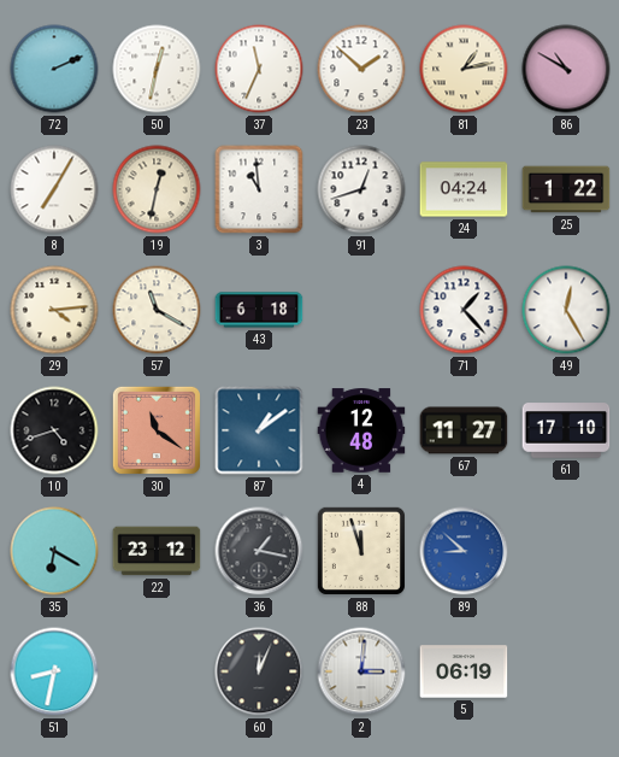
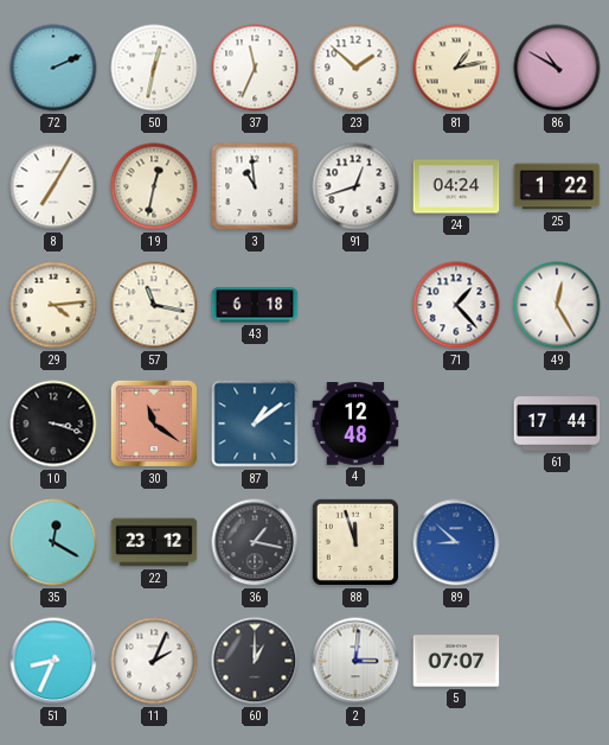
57: 11:20 -> 11:17 (154, 305)
10: 4:42 -> 3:18 (53, 424)
67: 11:27 -> none (464, 430)
61: 17:10 -> 17:44 (557, 424)
35: 6:20 -> 12:20 (53, 542)
51: 8:32 -> 8:34 (53, 661)
11: none -> 2:04 (154, 661)
60: 12:04 -> 1:00 (255, 661)
5: 06:19 -> 07:07 (456, 661)
